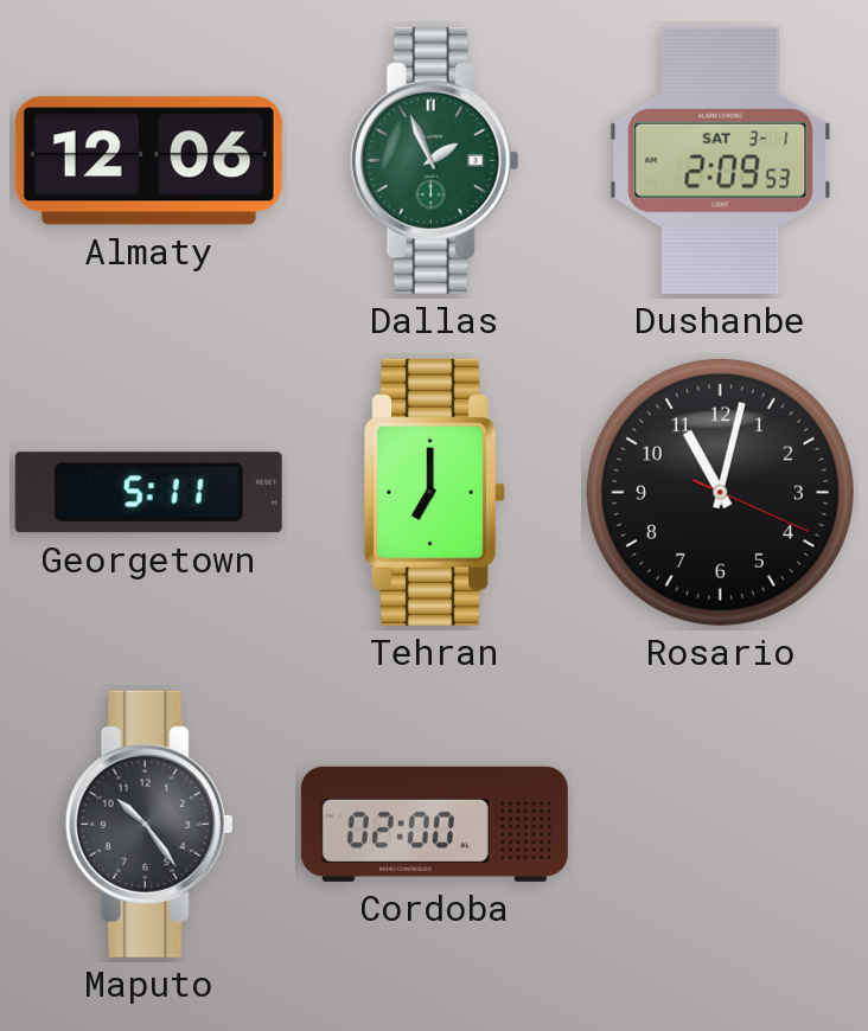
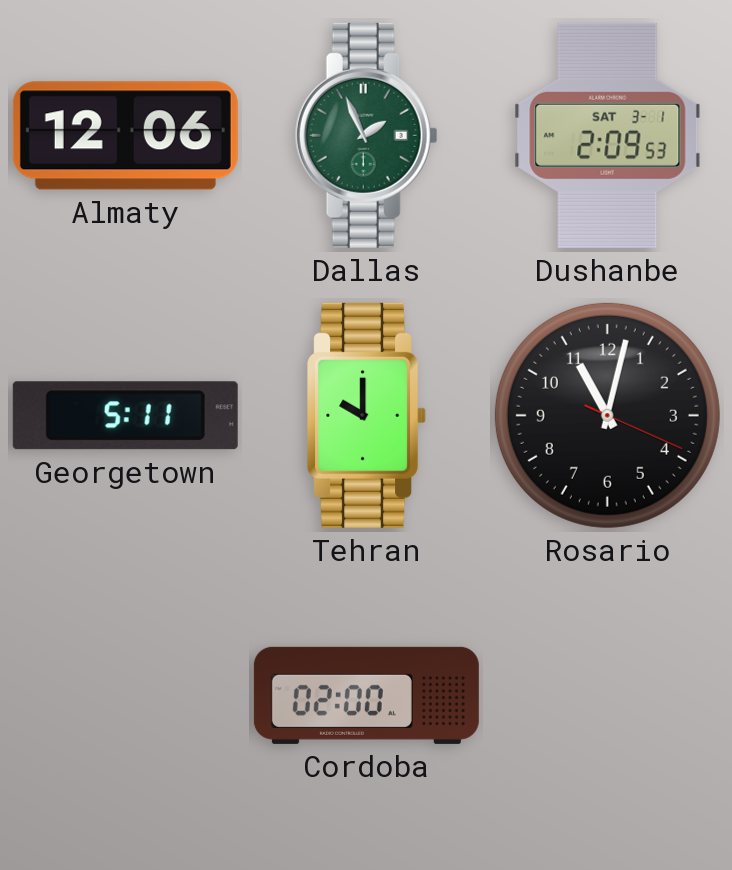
Tehran: 7:00 -> 10:00 (367, 415)
Maputo: 10:24 -> none (148, 824)
